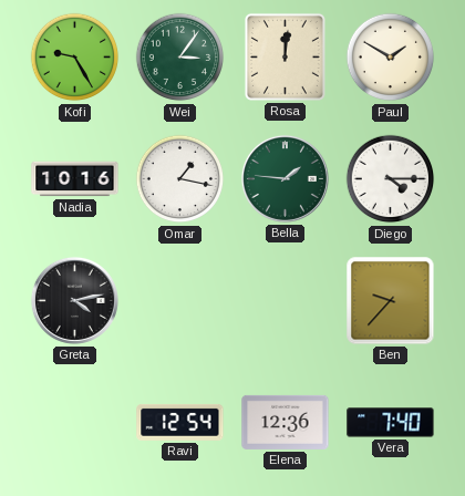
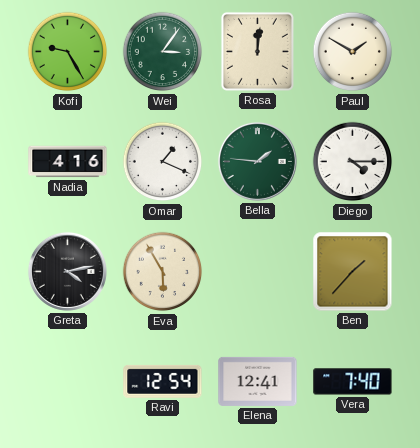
Nadia: 10:16 -> 4:16 (68, 162)
Omar: 1:17 -> 1:19 (163, 162)
Eva: none -> 5:55 (163, 272)
Ben: 9:37 -> 1:37 (353, 272)
Elena: 12:36 -> 12:41 (258, 381)
